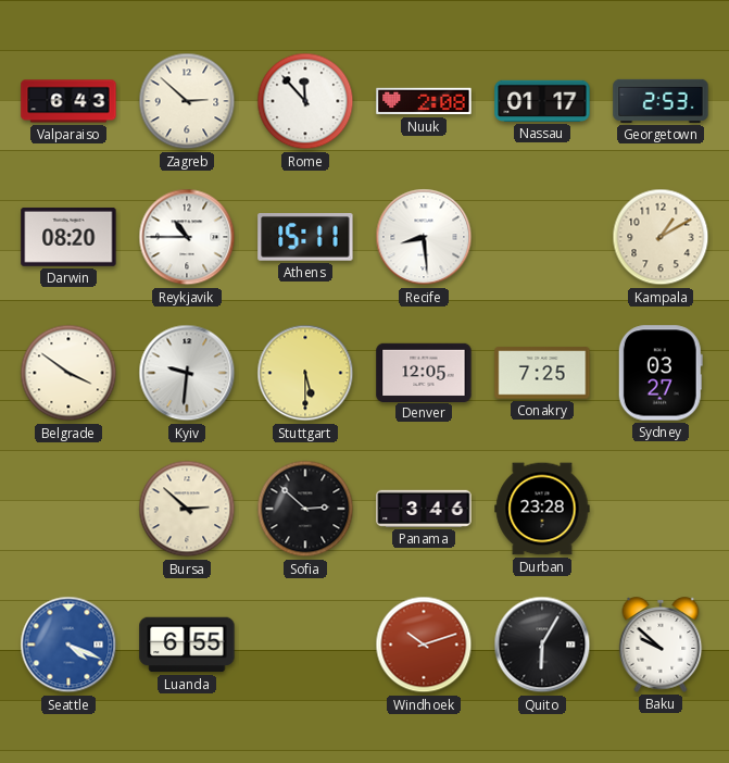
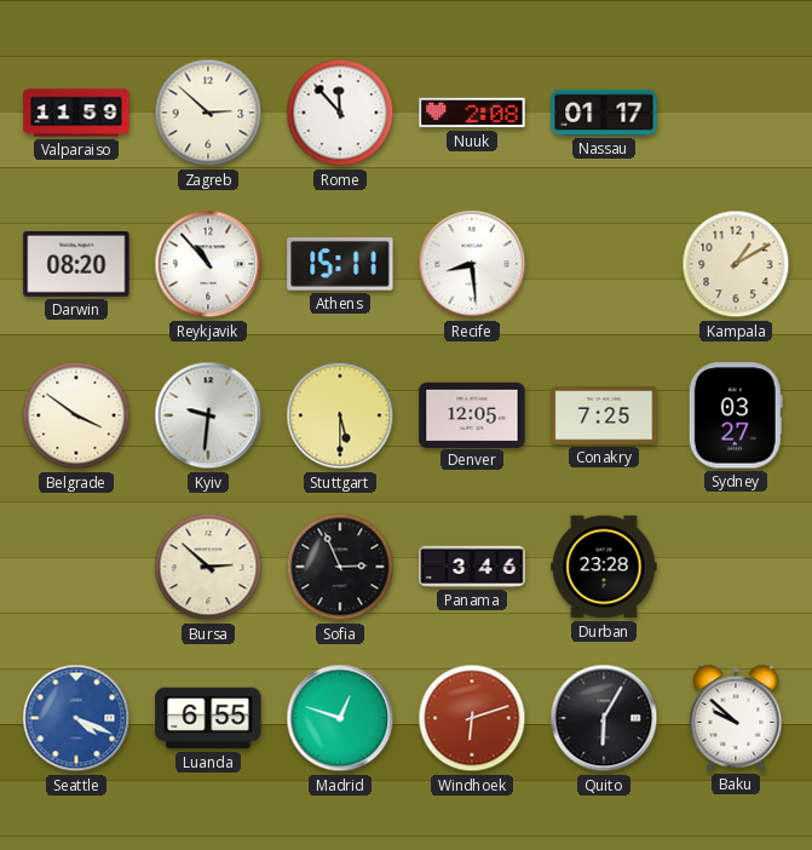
Valparaiso: 6:43 -> 11:59 (76, 113)
Georgetown: 2:53 -> none (661, 101)
Reykjavik: 10:45 -> 10:53 (208, 264)
Sofia: 2:52 -> 2:56 (340, 567)
Madrid: none -> 12:48 (340, 718)
Windhoek: 10:12 -> 6:12 (472, 718)
